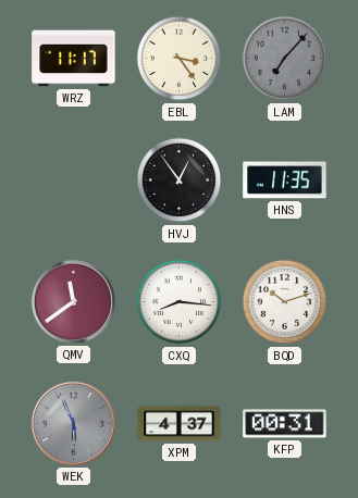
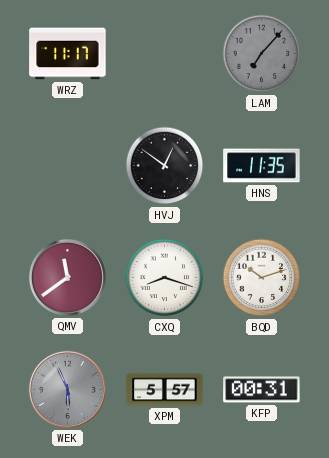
EBL: 3:24 -> none (180, 59)
HVJ: 12:54 -> 12:51 (165, 166)
CXQ: 8:16 -> 8:18 (165, 278)
XPM: 4:37 -> 5:57 (165, 390)
